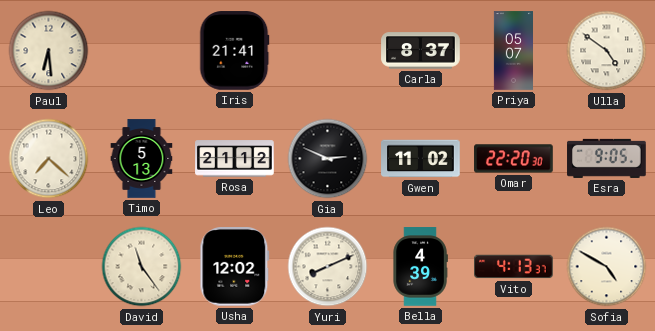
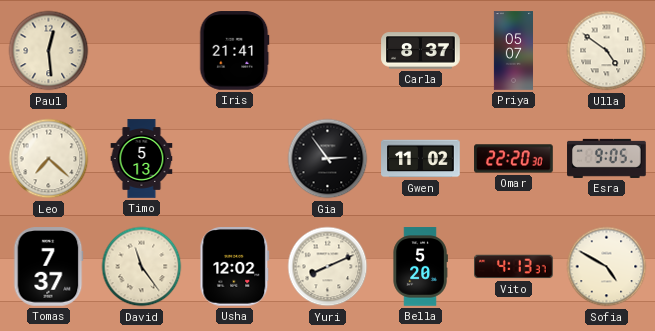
Paul: 6:29 -> 12:29 (49, 51)
Rosa: 21:12 -> none (235, 159)
Gia: 2:49 -> 2:54 (328, 159)
Tomas: none -> 7:37 (48, 267)
Bella: 4:39 -> 5:20 (420, 267)
